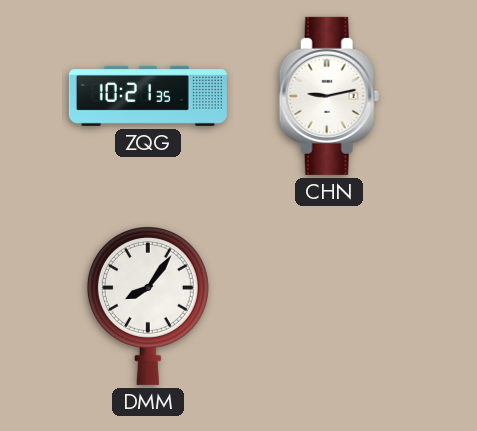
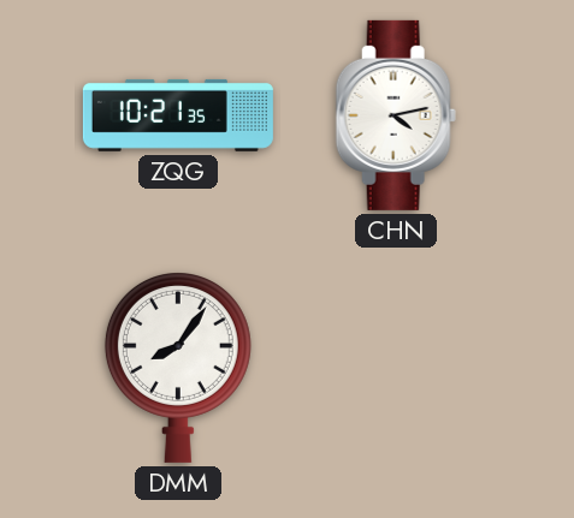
CHN: 9:13 -> 4:13 (396, 115)
